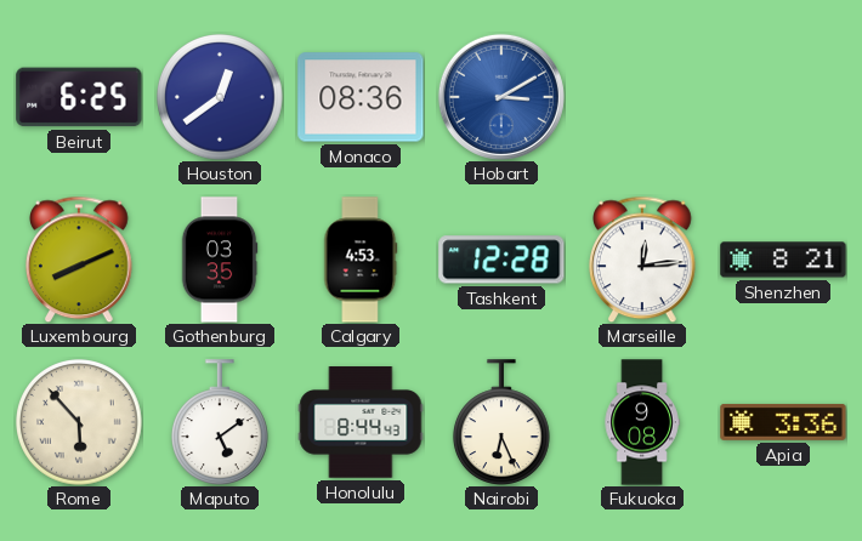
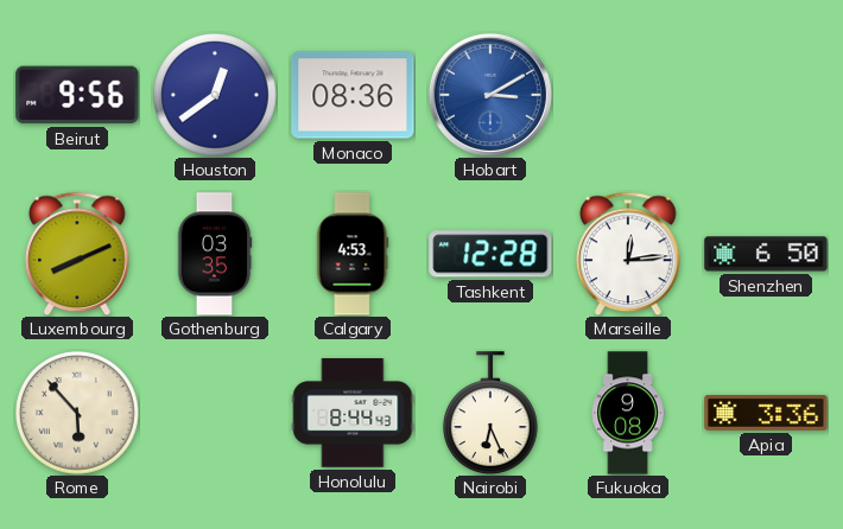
Beirut: 6:25 -> 9:56 (77, 95)
Shenzhen: 8:21 -> 6:50 (766, 254)
Maputo: 5:09 -> none (220, 422)
